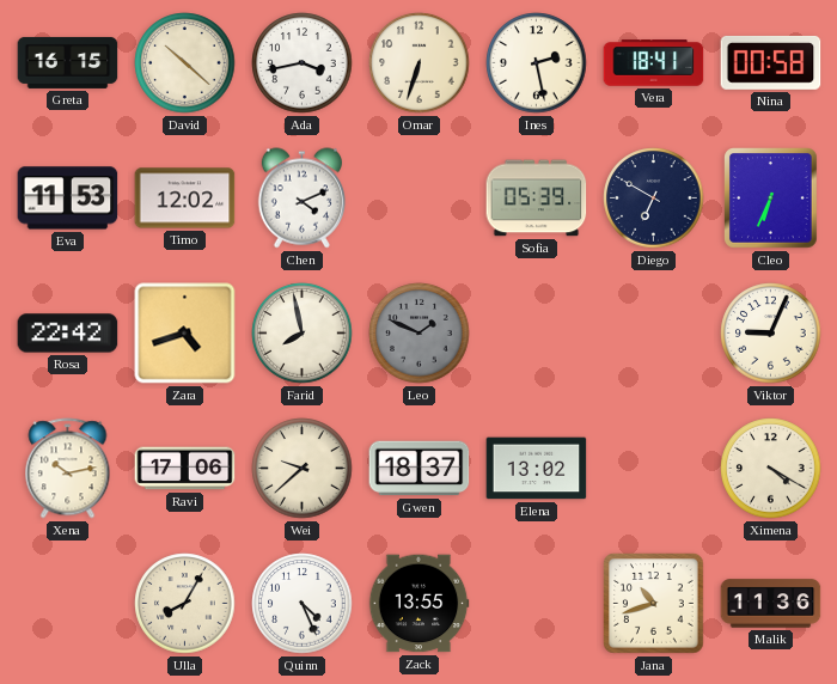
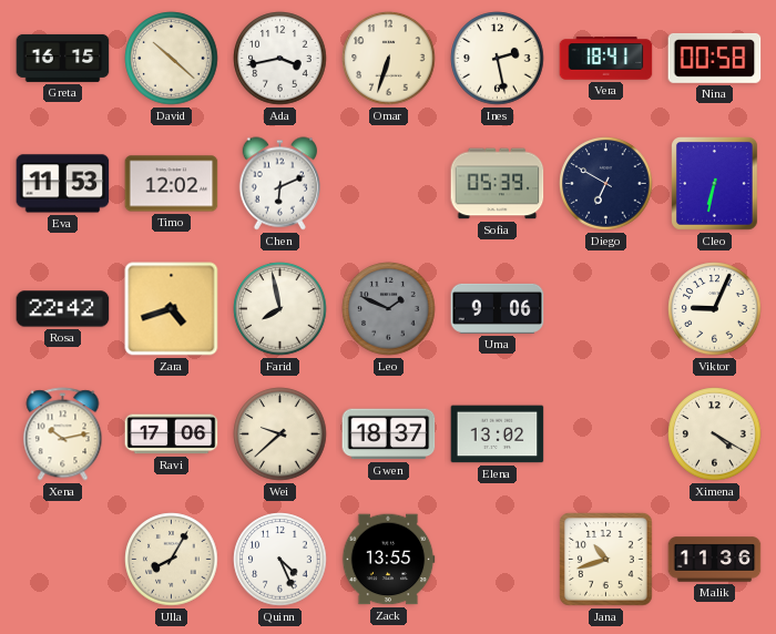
Chen: 4:11 -> 6:11 (279, 184)
Cleo: 6:34 -> 6:32 (715, 184)
Uma: none -> 9:06 (498, 308)
